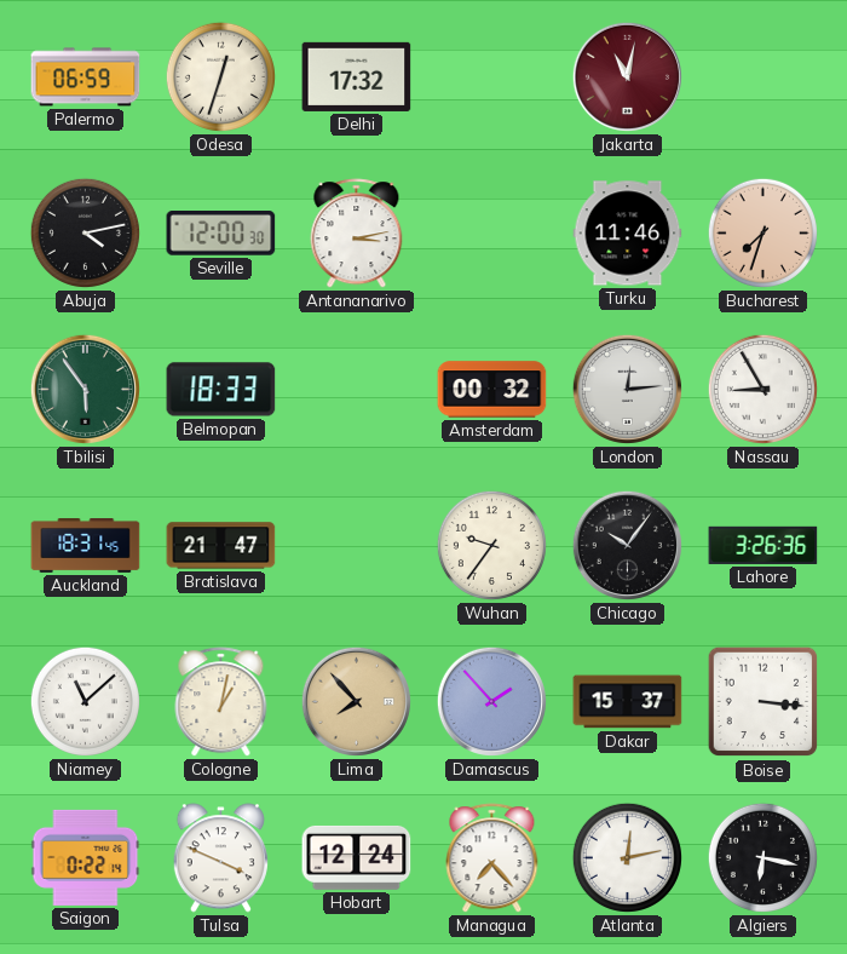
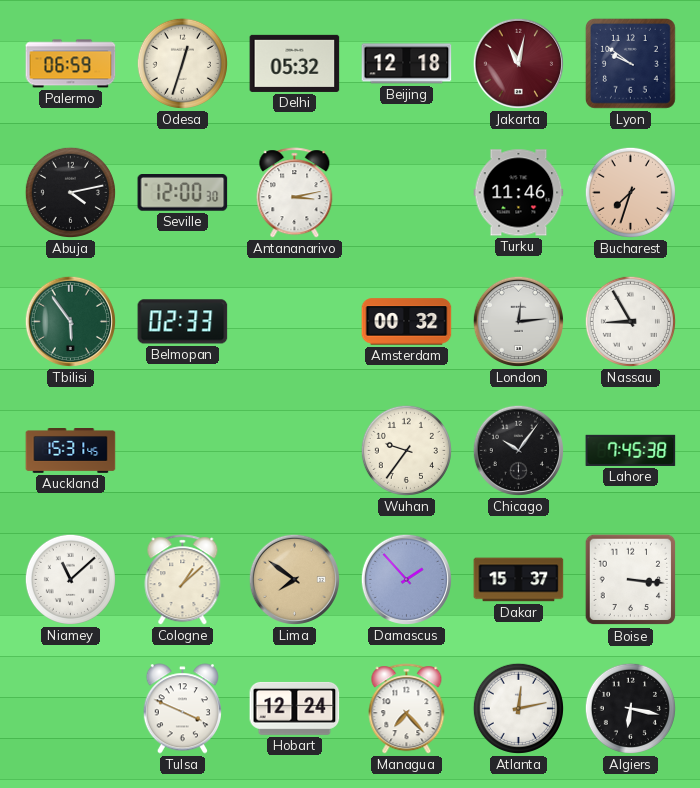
Delhi: 17:32 -> 05:32 (295, 63)
Beijing: none -> 12:18 (407, 64)
Lyon: none -> 9:51 (630, 63)
Belmopan: 18:33 -> 02:33 (183, 322)
Auckland: 18:31 -> 15:31 (71, 451)
Bratislava: 21:47 -> none (221, 546)
Lahore: 3:26 -> 7:45 (631, 450)
Cologne: 1:02 -> 1:08 (183, 580)
Lima: 7:53 -> 7:51 (294, 579)
Saigon: 0:22 -> none (86, 857)
